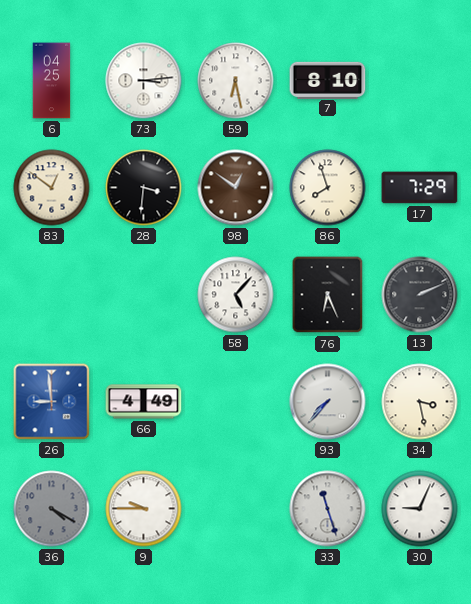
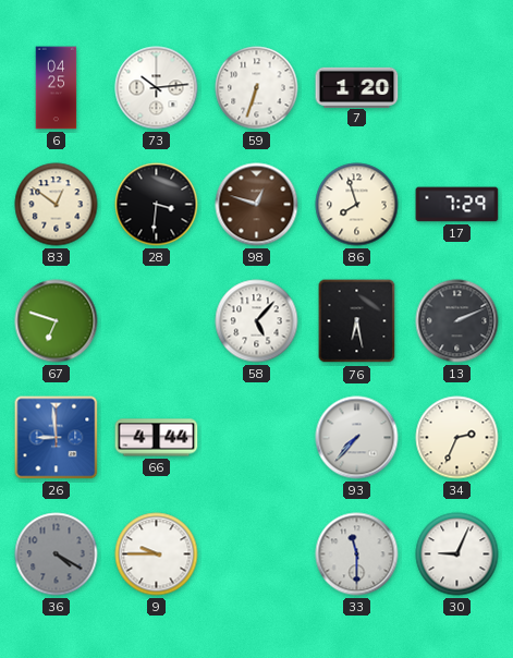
73: 3:14 -> 10:14 (157, 88)
59: 6:28 -> 6:33 (257, 88)
7: 8:10 -> 1:20 (357, 87)
98: 12:51 -> 12:48 (257, 205)
67: none -> 6:48 (57, 321)
76: 6:26 -> 6:28 (357, 321)
66: 4:49 -> 4:44 (157, 438)
34: 3:28 -> 2:34 (457, 438)
33: 11:27 -> 11:30 (357, 555)
